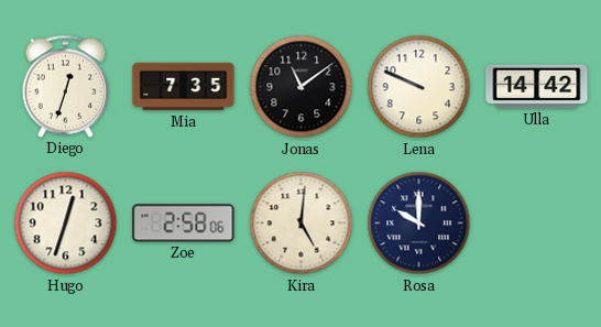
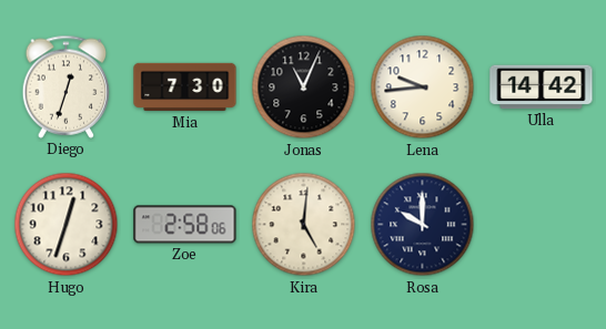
Mia: 7:35 -> 7:30 (185, 88)
Jonas: 11:09 -> 11:04 (304, 88)
Lena: 9:49 -> 9:44 (423, 88)
